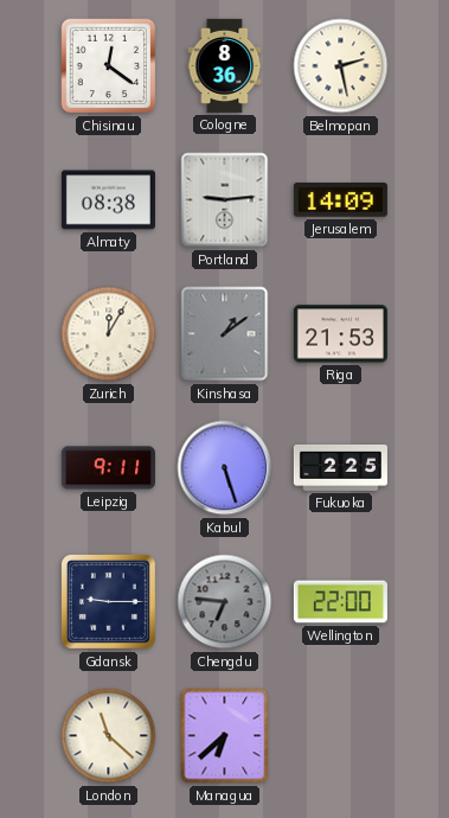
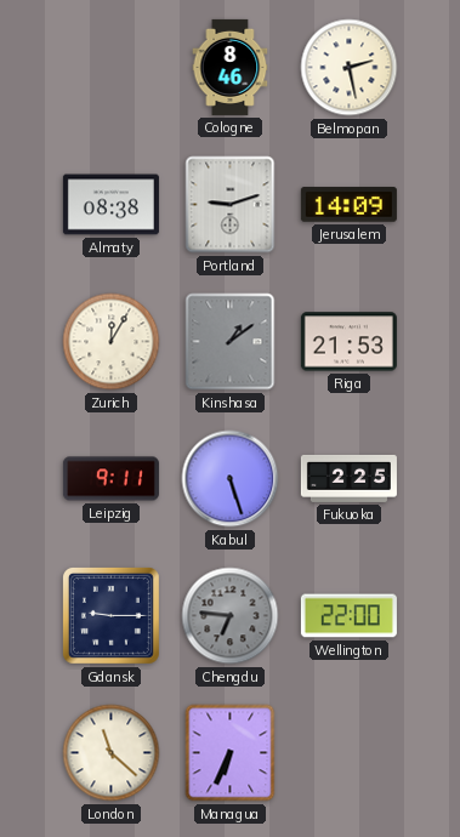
Chisinau: 12:21 -> none (109, 66)
Cologne: 8:36 -> 8:46 (231, 67)
Portland: 9:14 -> 9:12 (231, 205)
Managua: 6:38 -> 6:34 (231, 753)
